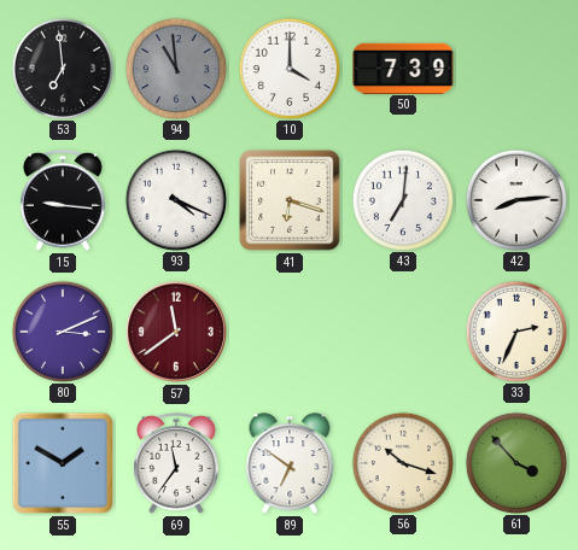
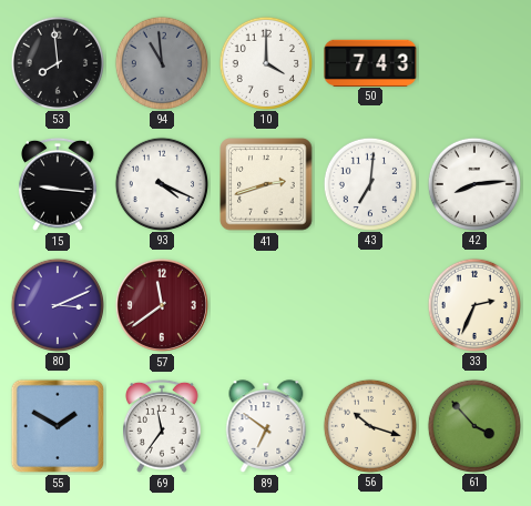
53: 6:59 -> 7:59 (57, 62)
50: 7:39 -> 7:43 (370, 62)
41: 6:18 -> 2:42 (266, 184)
